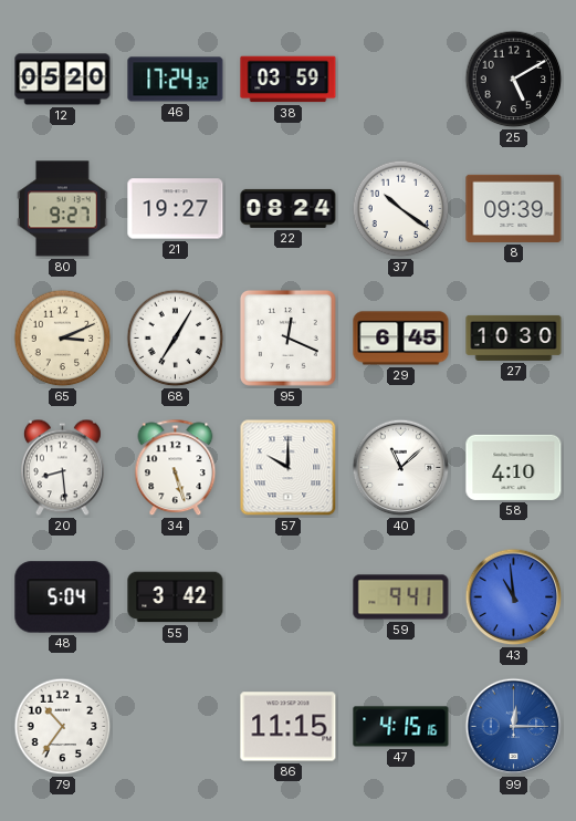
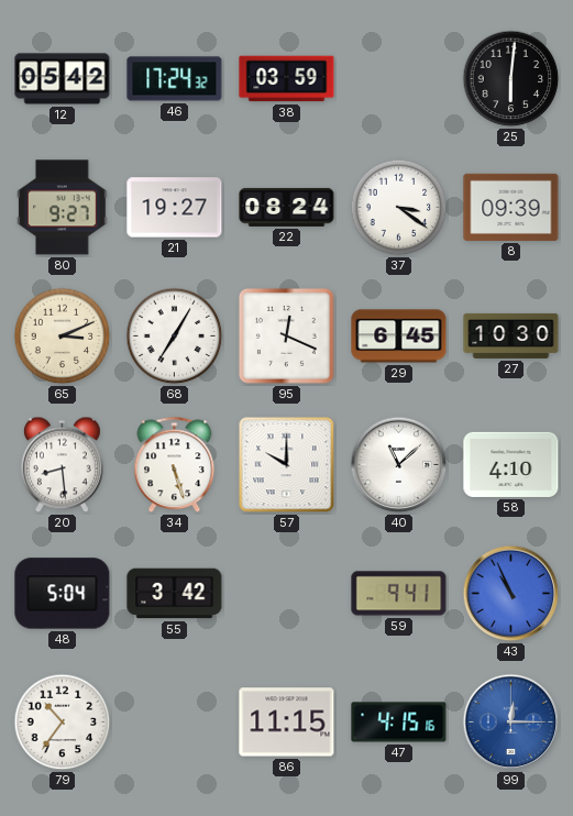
12: 05:20 -> 05:42 (63, 79)
25: 5:10 -> 6:01 (511, 79)
37: 10:21 -> 3:21 (399, 208)
43: 10:59 -> 10:56 (511, 594)
